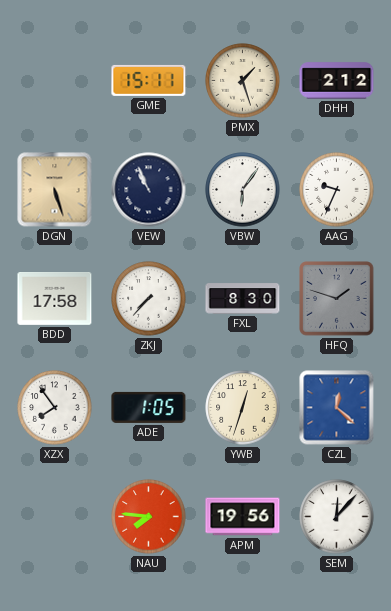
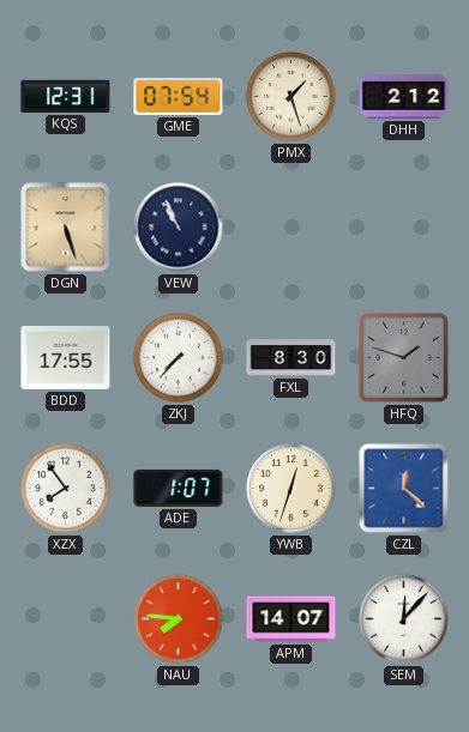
KQS: none -> 12:31 (66, 96)
GME: 15:11 -> 07:54 (179, 96)
VBW: 6:06 -> none (243, 190)
AAG: 9:34 -> none (337, 190)
BDD: 17:58 -> 17:55 (66, 358)
ADE: 1:05 -> 1:07 (179, 488)
APM: 19:56 -> 14:07 (291, 619)
